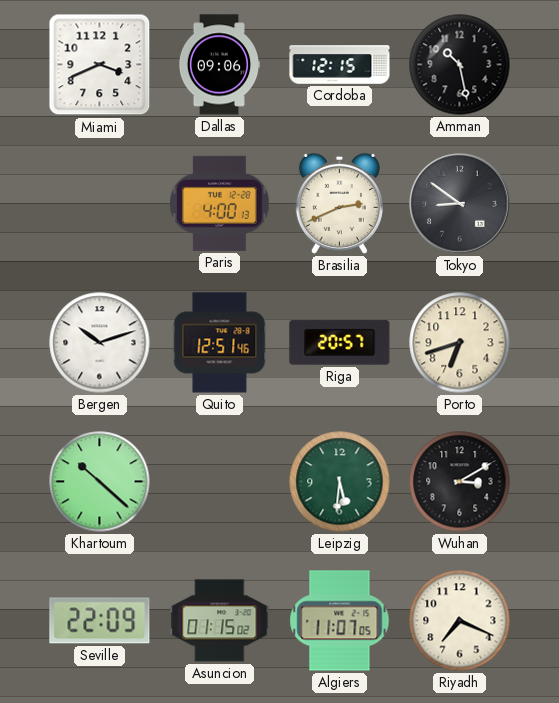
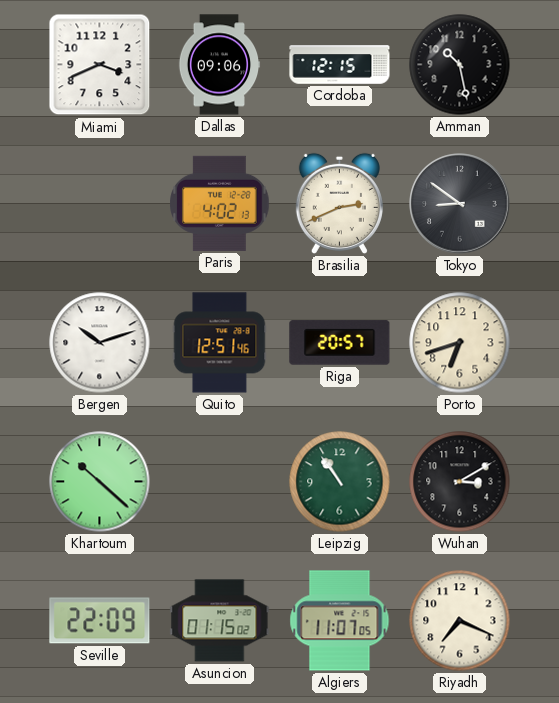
Paris: 4:00 -> 4:02 (220, 203)
Leipzig: 5:31 -> 10:54 (340, 482)
